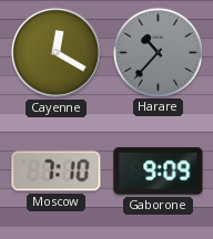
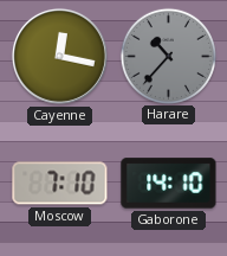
Cayenne: 12:20 -> 12:17 (59, 56)
Gaborone: 9:09 -> 14:10 (169, 184)
